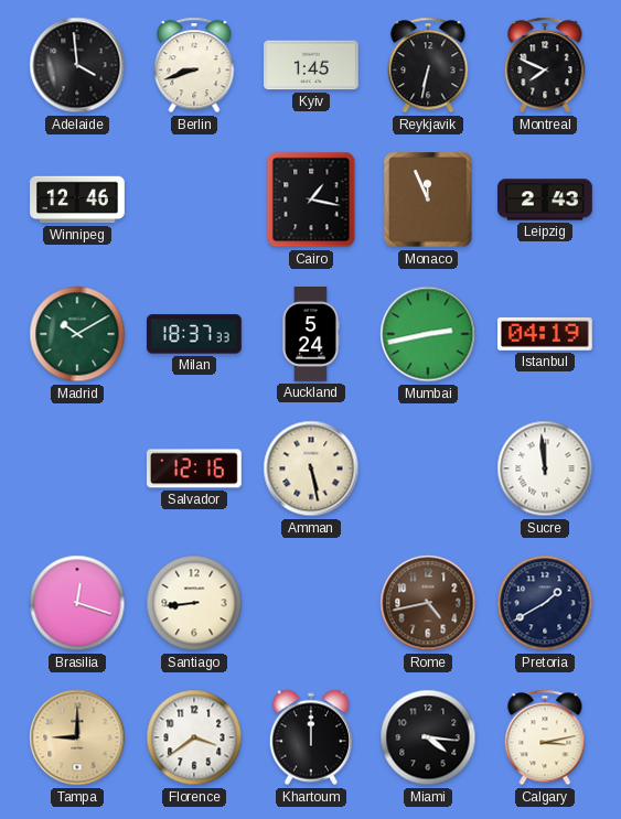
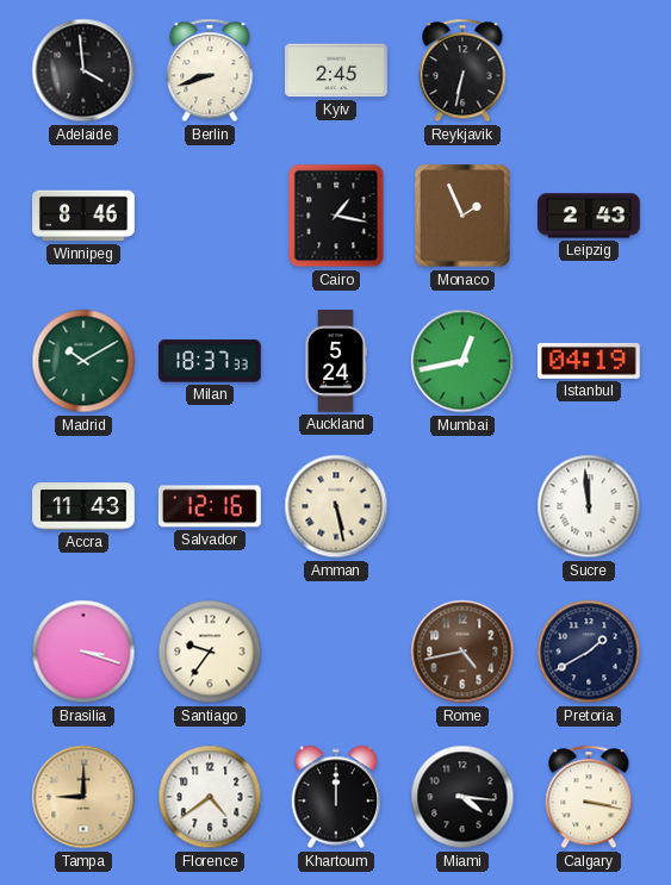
Kyiv: 1:45 -> 2:45 (337, 70)
Montreal: 7:49 -> none (545, 65)
Winnipeg: 12:46 -> 8:46 (85, 216)
Monaco: 11:56 -> 1:56 (462, 216)
Mumbai: 2:43 -> 12:43 (462, 361)
Accra: none -> 11:43 (83, 506)
Brasilia: 12:18 -> 3:18 (83, 652)
Santiago: 8:44 -> 9:36 (210, 652)
Florence: 3:39 -> 4:39 (210, 797)
Calgary: 3:13 -> 3:17 (589, 797)
